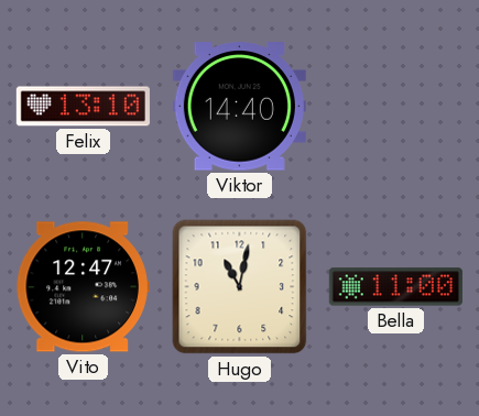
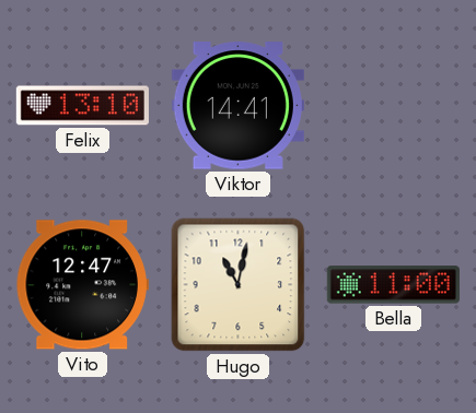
Viktor: 14:40 -> 14:41 (237, 106)
